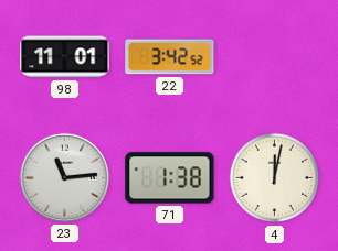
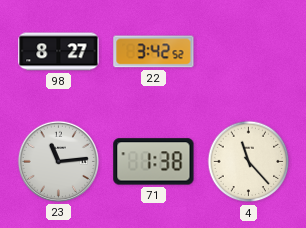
98: 11:01 -> 8:27 (59, 52)
4: 12:02 -> 11:23 (249, 162)
